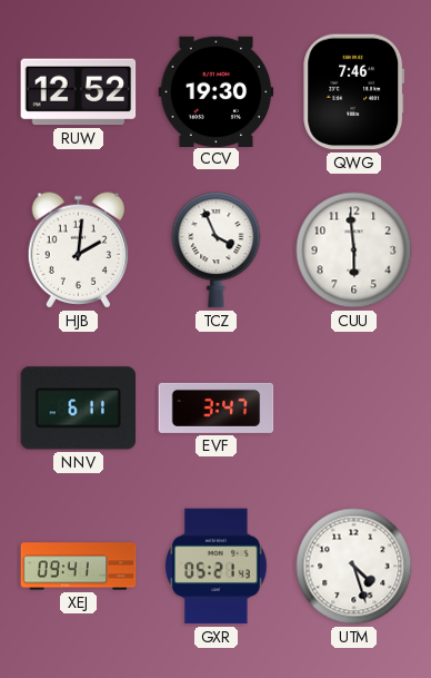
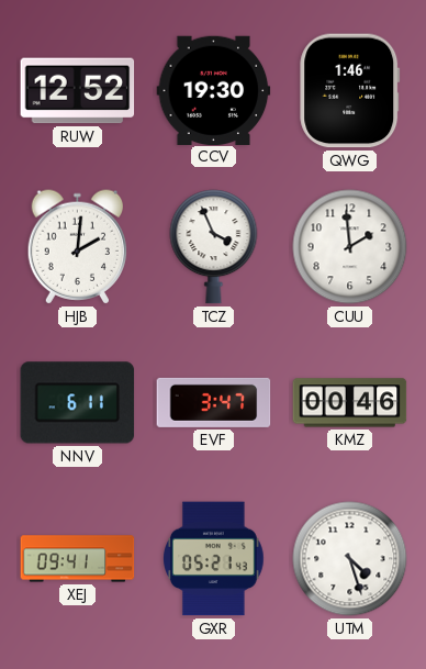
QWG: 7:46 -> 1:46 (350, 91)
CUU: 5:59 -> 1:59 (350, 247)
KMZ: none -> 00:46 (350, 403)
